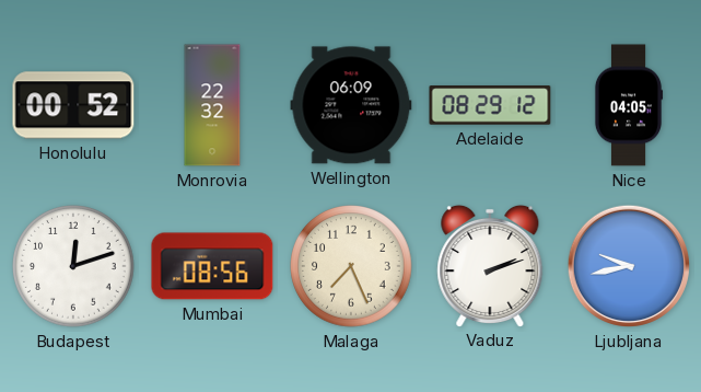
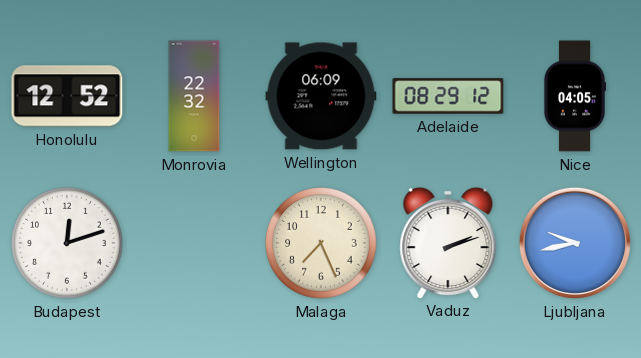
Honolulu: 00:52 -> 12:52 (67, 96)
Mumbai: 08:56 -> none (212, 266)
